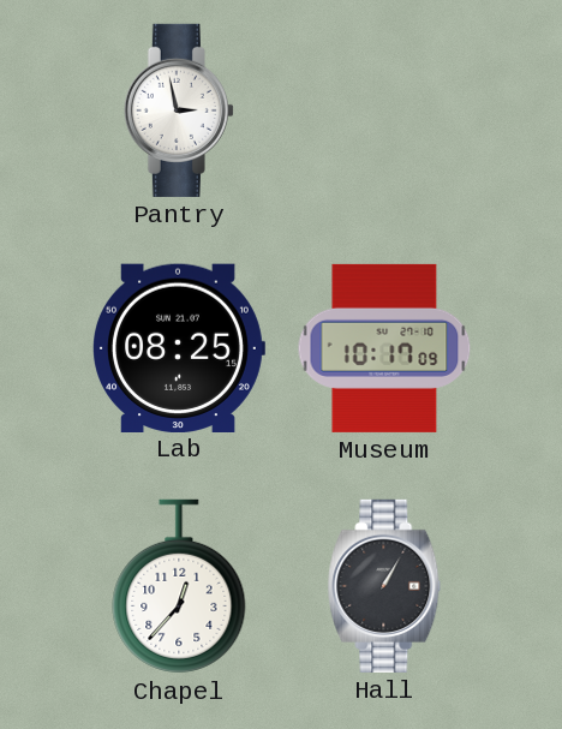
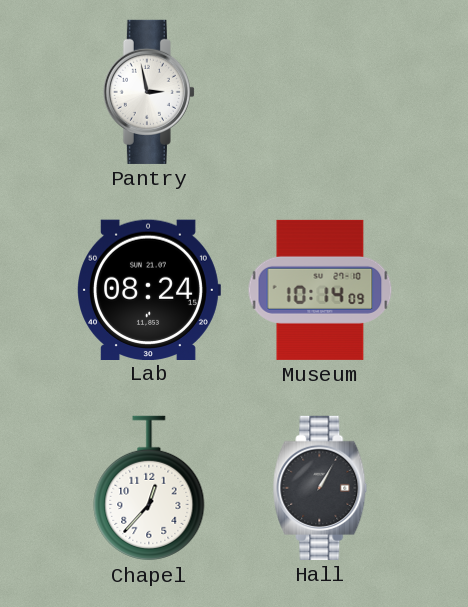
Lab: 08:25 -> 08:24 (149, 289)
Museum: 10:17 -> 10:14 (320, 290)
